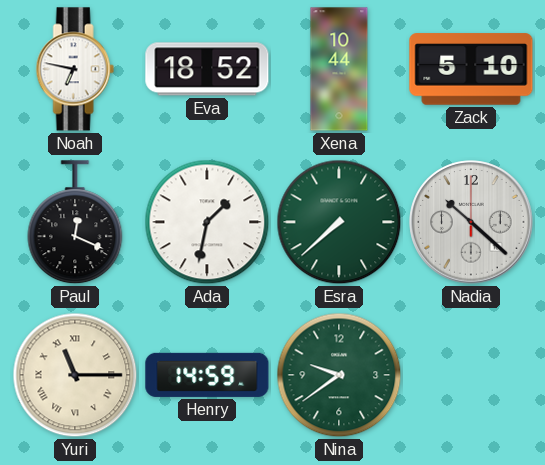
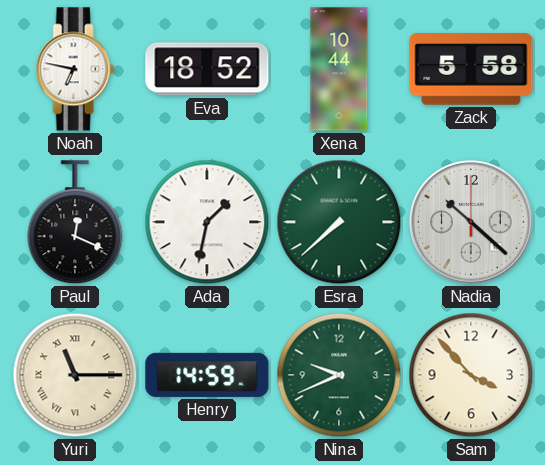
Zack: 5:10 -> 5:58 (471, 69)
Nina: 9:39 -> 9:41 (339, 375)
Sam: none -> 3:53 (471, 375)
